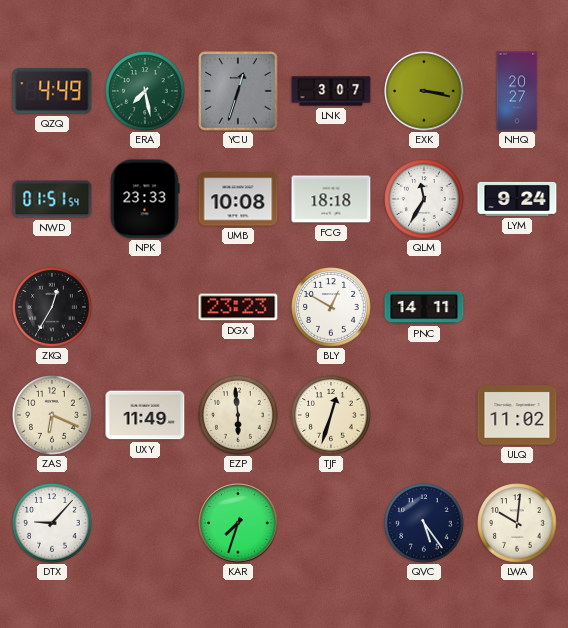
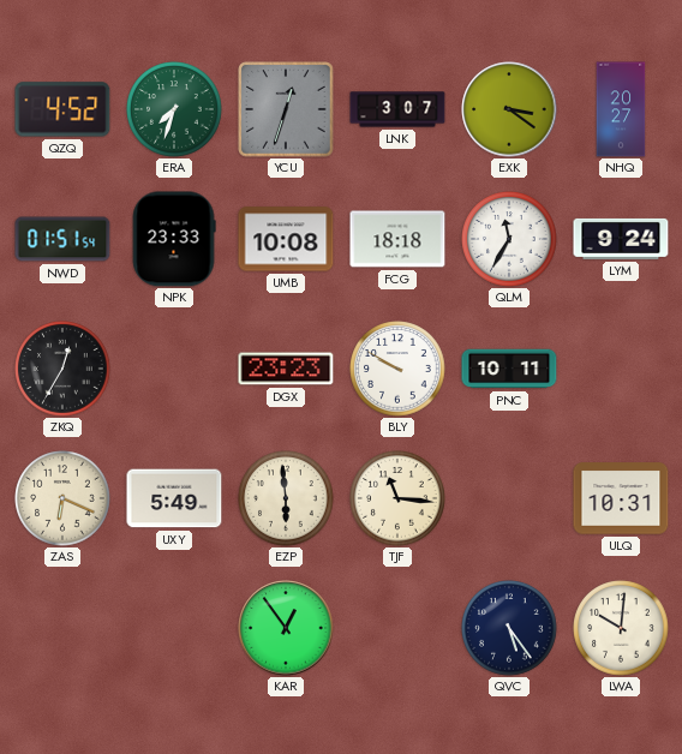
QZQ: 4:49 -> 4:52 (62, 109)
ERA: 7:28 -> 7:33 (174, 109)
EXK: 3:17 -> 3:21 (509, 109)
BLY: 12:50 -> 9:50 (397, 369)
PNC: 14:11 -> 10:11 (509, 369)
UXY: 11:49 -> 5:49 (174, 498)
TJF: 12:33 -> 11:16 (397, 498)
ULQ: 11:02 -> 10:31 (621, 498)
DTX: 9:07 -> none (52, 523)
KAR: 7:33 -> 12:54 (286, 628)
